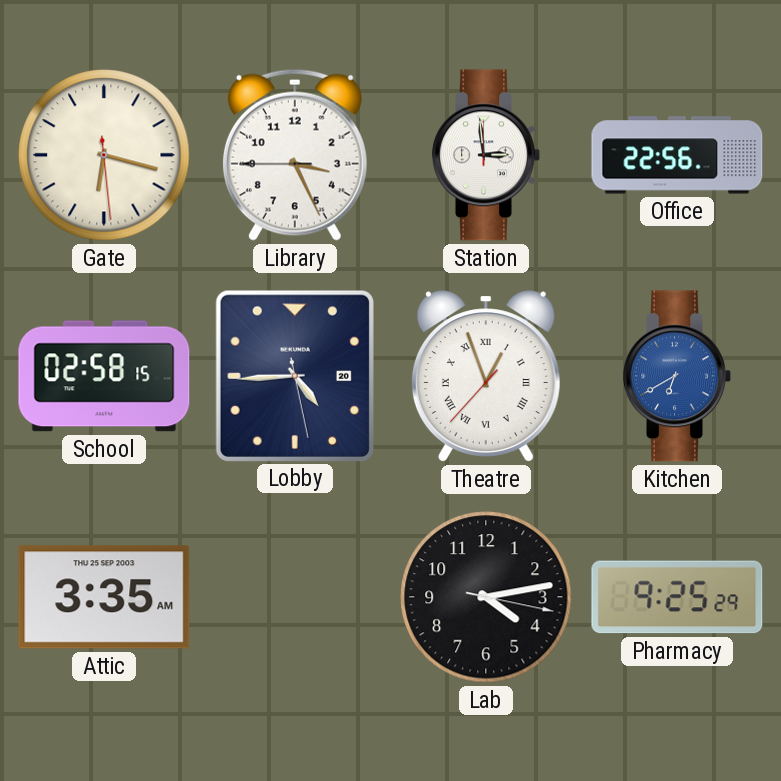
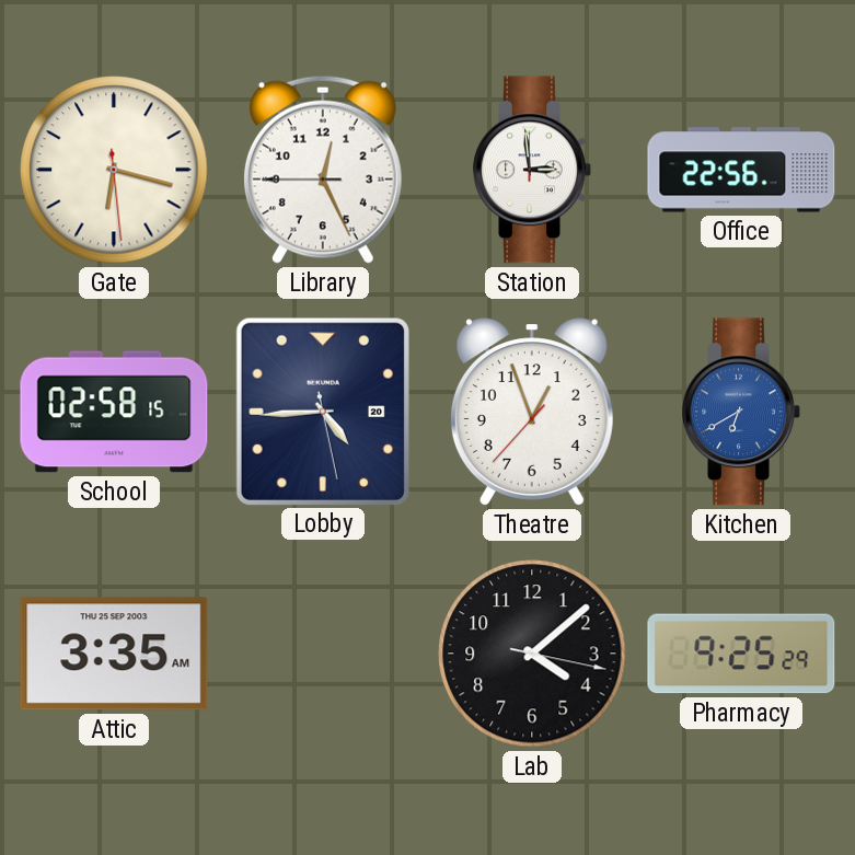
Library: 3:25 -> 12:25 (323, 170)
Theatre numerals: Roman -> Arabic (532, 412)
Lab: 4:13 -> 4:08 (532, 654)
